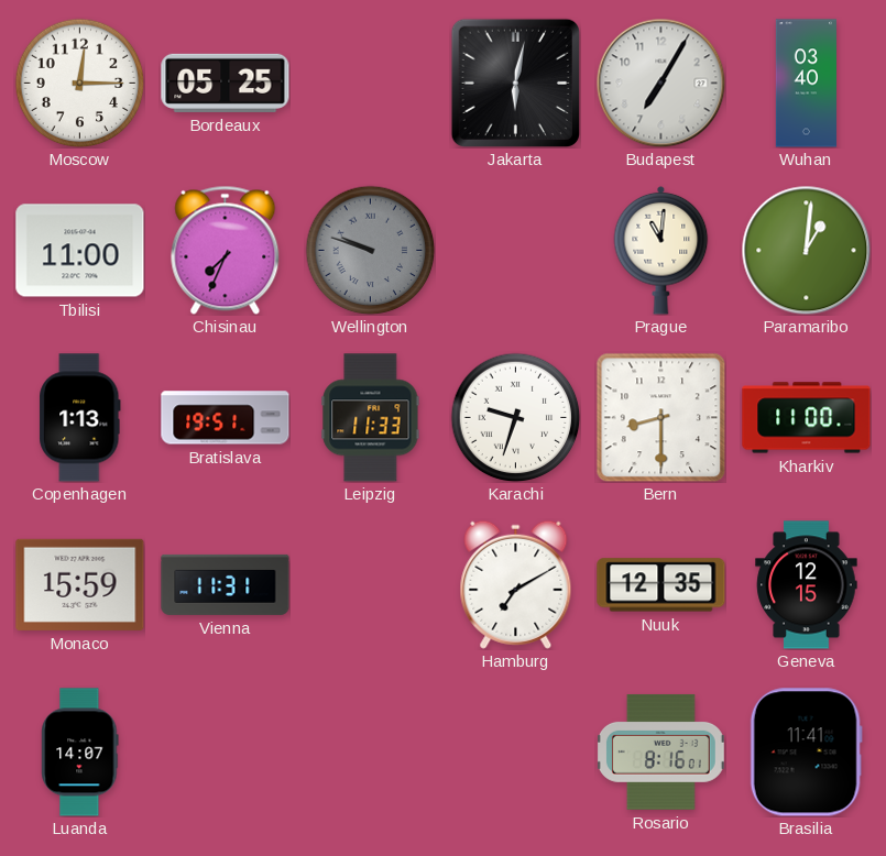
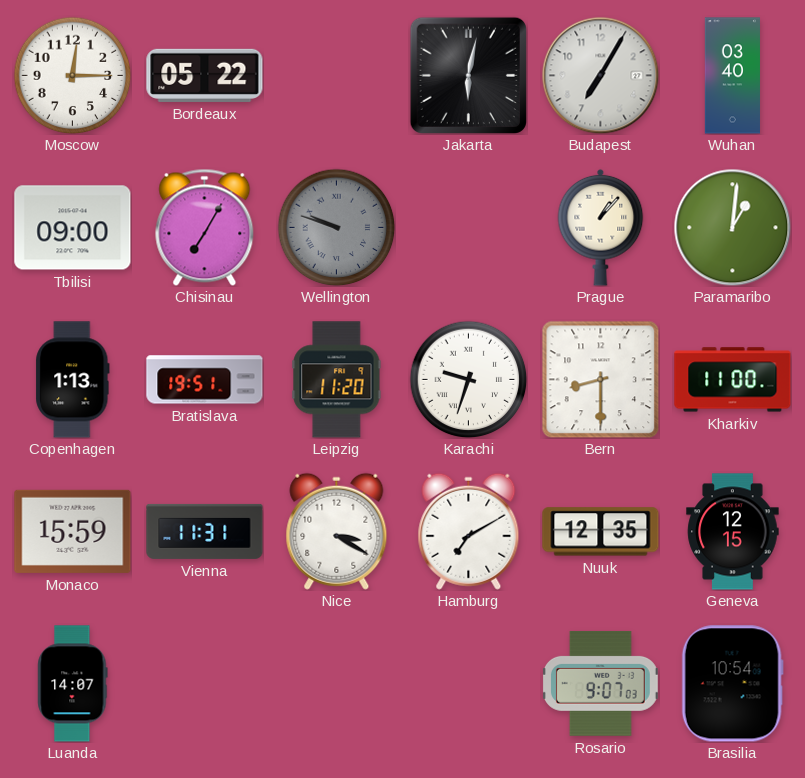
Bordeaux: 05:25 -> 05:22 (205, 75)
Tbilisi: 11:00 -> 09:00 (73, 228)
Chisinau: 7:34 -> 7:05 (205, 227)
Prague: 11:01 -> 1:07 (601, 227)
Leipzig: 11:33 -> 11:20 (337, 380)
Nice: none -> 3:20 (337, 531)
Rosario: 8:16 -> 9:07 (600, 683)
Brasilia: 11:41 -> 10:54 (732, 684)
